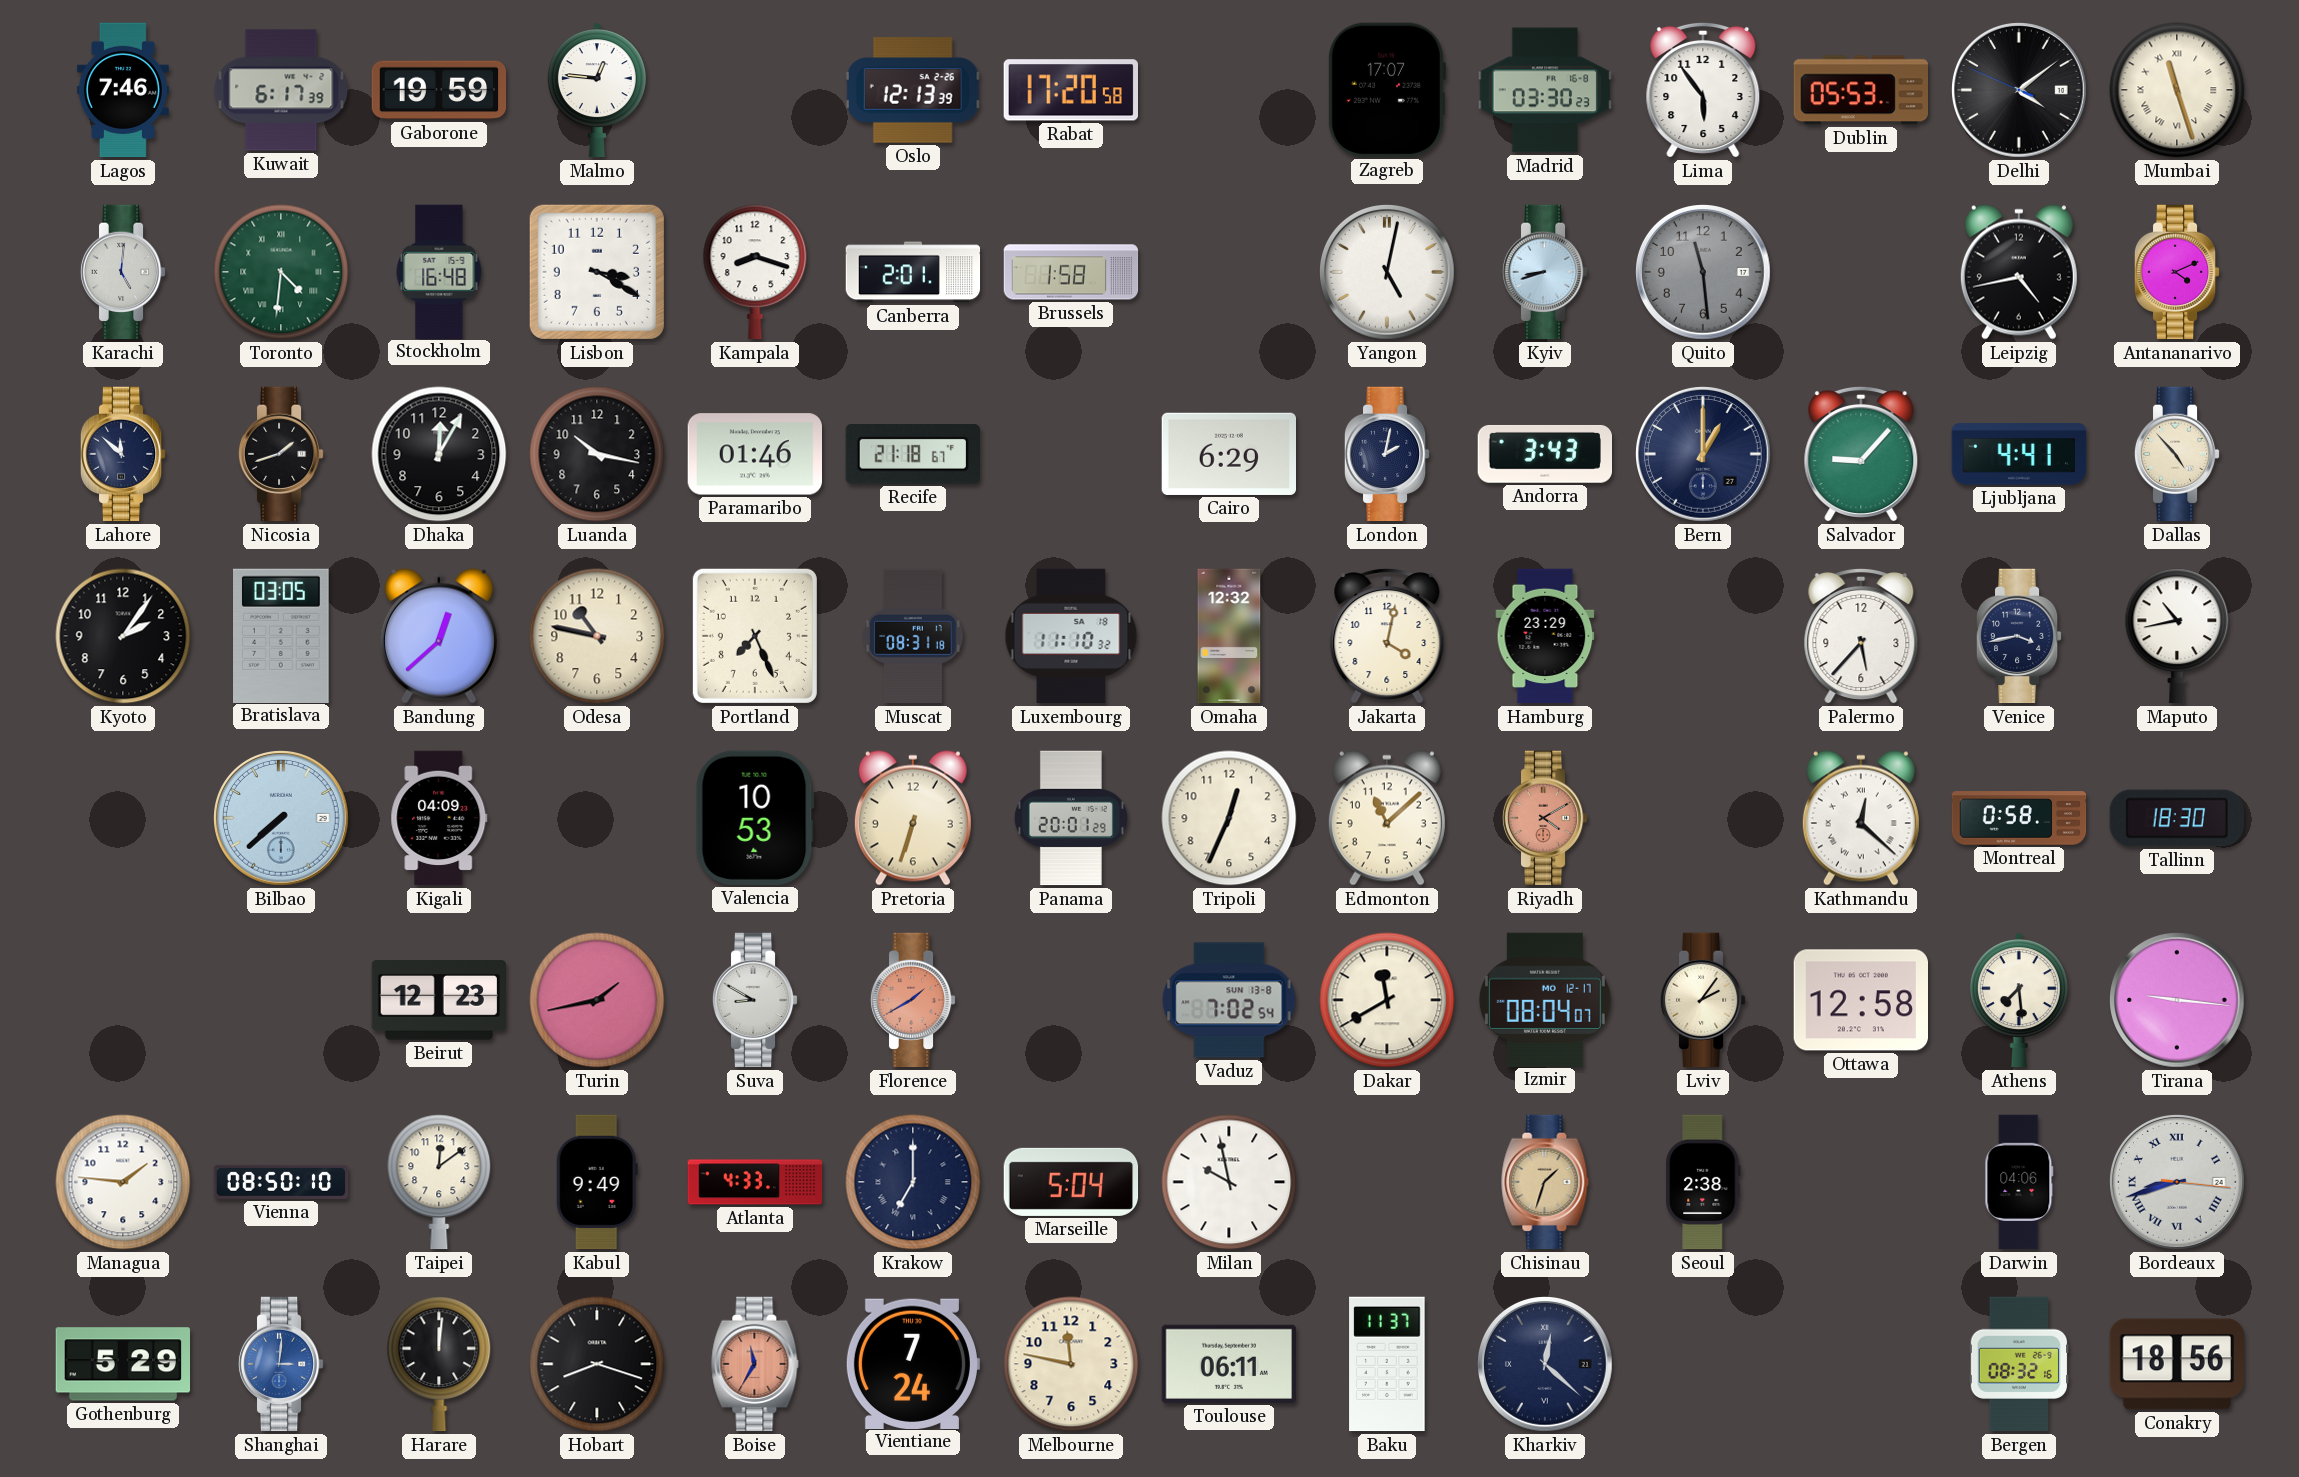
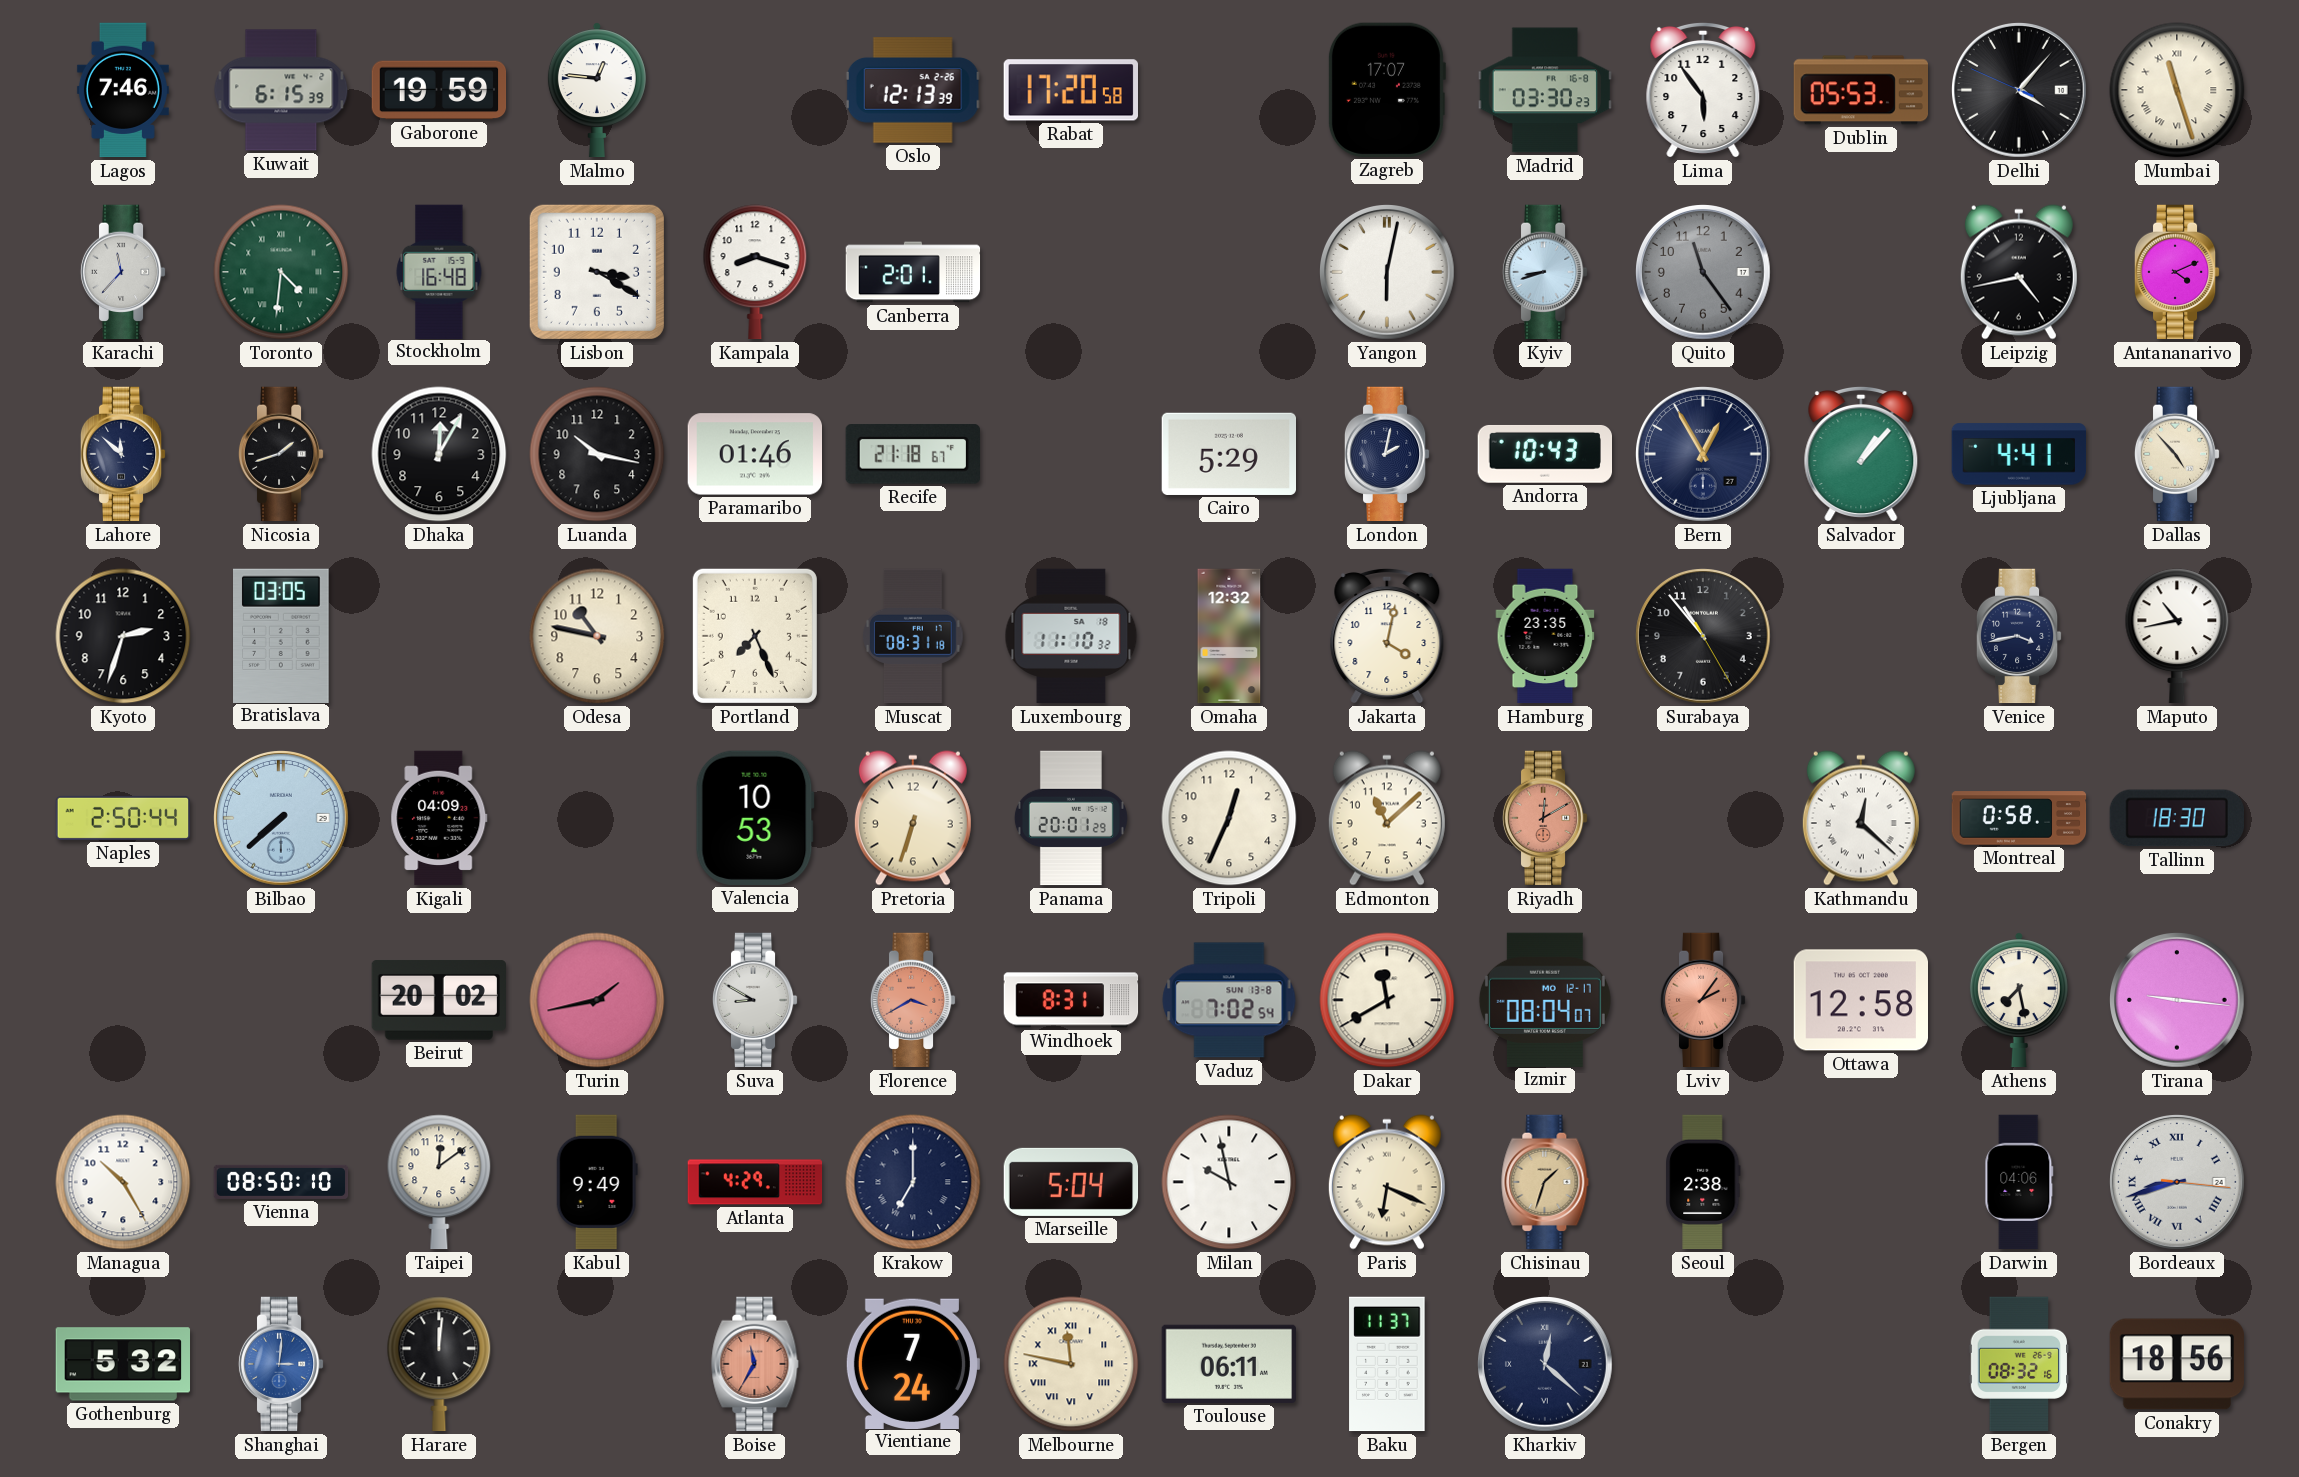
Kuwait: 6:17 -> 6:15 (281, 90)
Delhi: 4:08 -> 4:06 (2020, 91)
Karachi: 5:01 -> 11:37 (123, 272)
Brussels: 1:58 -> none (1071, 272)
Yangon: 5:02 -> 6:02 (1388, 273)
Quito: 11:29 -> 11:24 (1704, 273)
Cairo: 6:29 -> 5:29 (1228, 454)
Andorra: 3:43 -> 10:43 (1544, 454)
Bern: 1:00 -> 12:55 (1704, 455)
Salvador: 9:07 -> 1:07 (1861, 454)
Kyoto: 2:06 -> 2:33 (123, 636)
Bandung: 12:38 -> none (439, 636)
Hamburg: 23:29 -> 23:35 (1545, 636)
Surabaya: none -> 10:53 (1704, 637)
Palermo: 5:37 -> none (1861, 636)
Naples: none -> 2:50 (123, 818)
Riyadh: 4:10 -> 12:10 (1545, 818)
Beirut: 12:23 -> 20:02 (438, 1000)
Florence: 1:40 -> 3:40 (913, 1000)
Windhoek: none -> 8:31 (1071, 1000)
Lviv dial: cream -> salmon (1703, 1000)
Athens: 7:29 -> 7:28 (2019, 1000)
Managua: 1:46 -> 10:25 (123, 1182)
Atlanta: 4:33 -> 4:29 (755, 1182)
Paris: none -> 6:19 (1387, 1182)
Gothenburg: 5:29 -> 5:32 (123, 1364)
Hobart: 8:18 -> none (597, 1364)
Melbourne numerals: Arabic -> Roman (1071, 1364)
